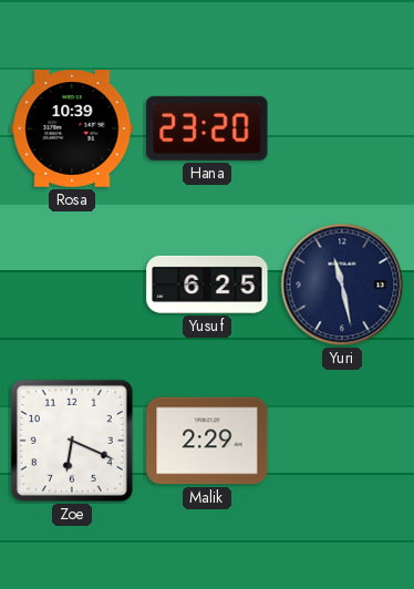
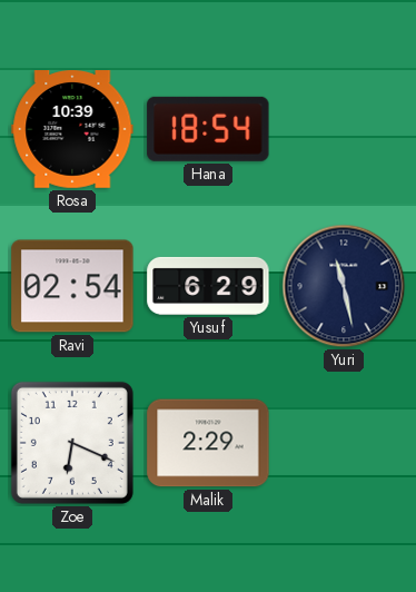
Hana: 23:20 -> 18:54 (208, 129)
Ravi: none -> 02:54 (72, 286)
Yusuf: 6:25 -> 6:29 (208, 286)
